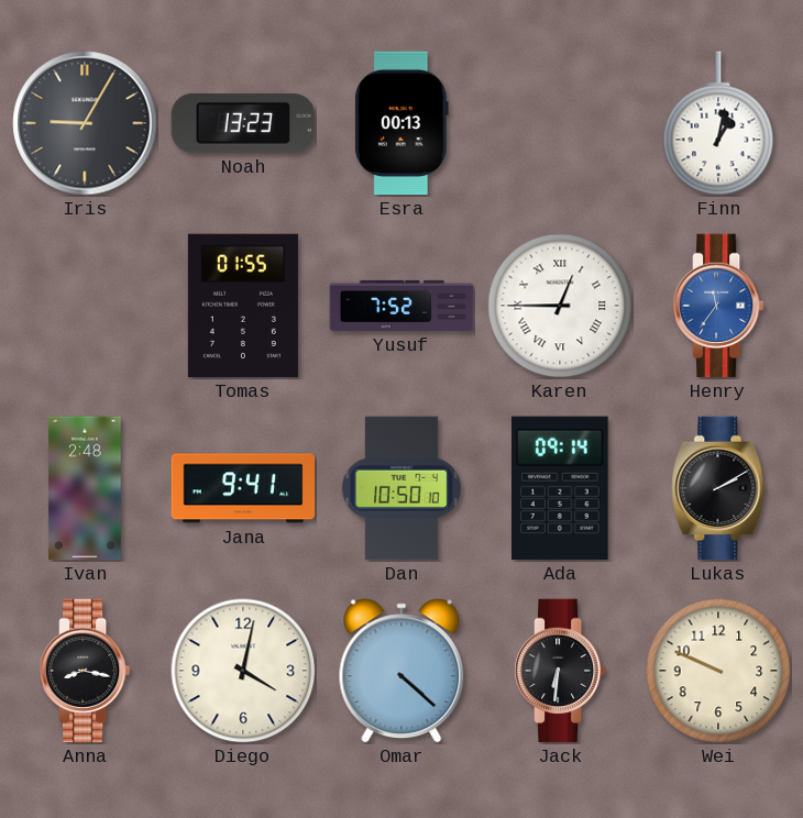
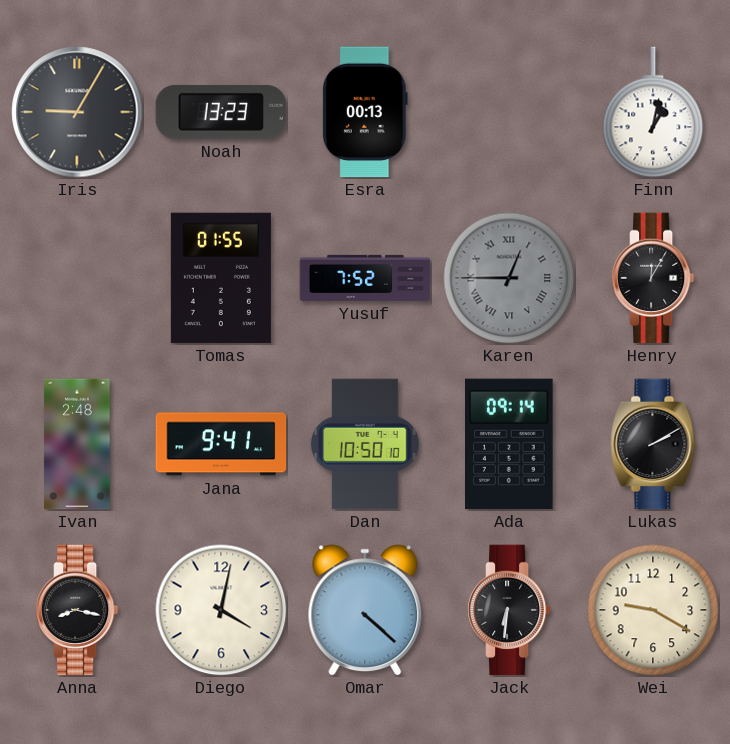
Karen dial: white -> grey (509, 278)
Henry: 11:36 -> 12:05 (653, 278)
Henry dial: blue -> black (653, 278)
Wei: 9:49 -> 9:20 (653, 610)
